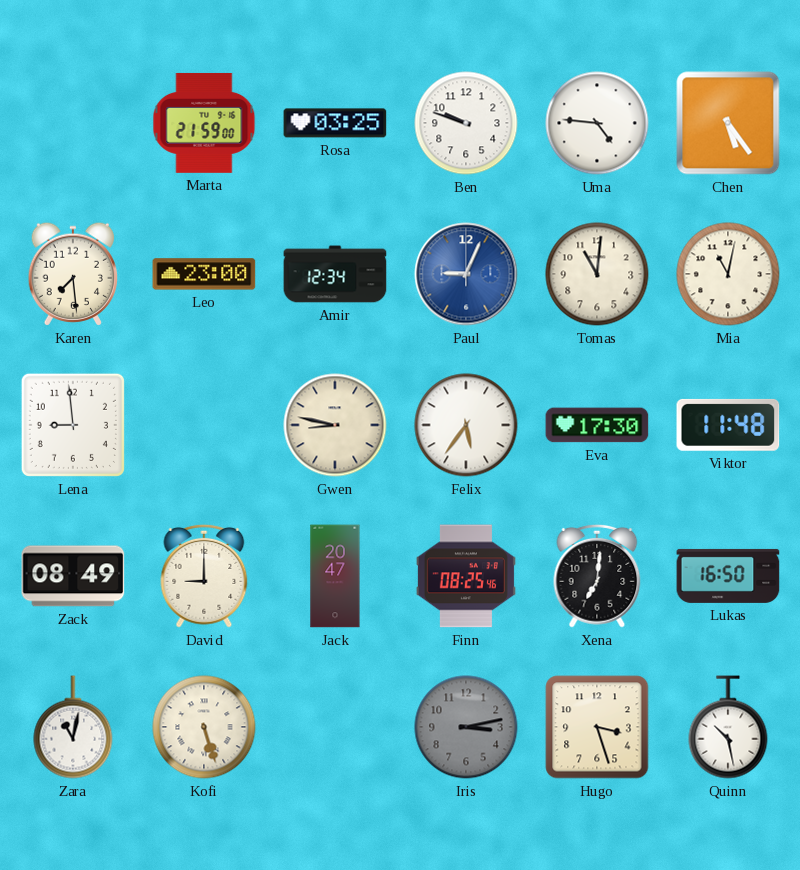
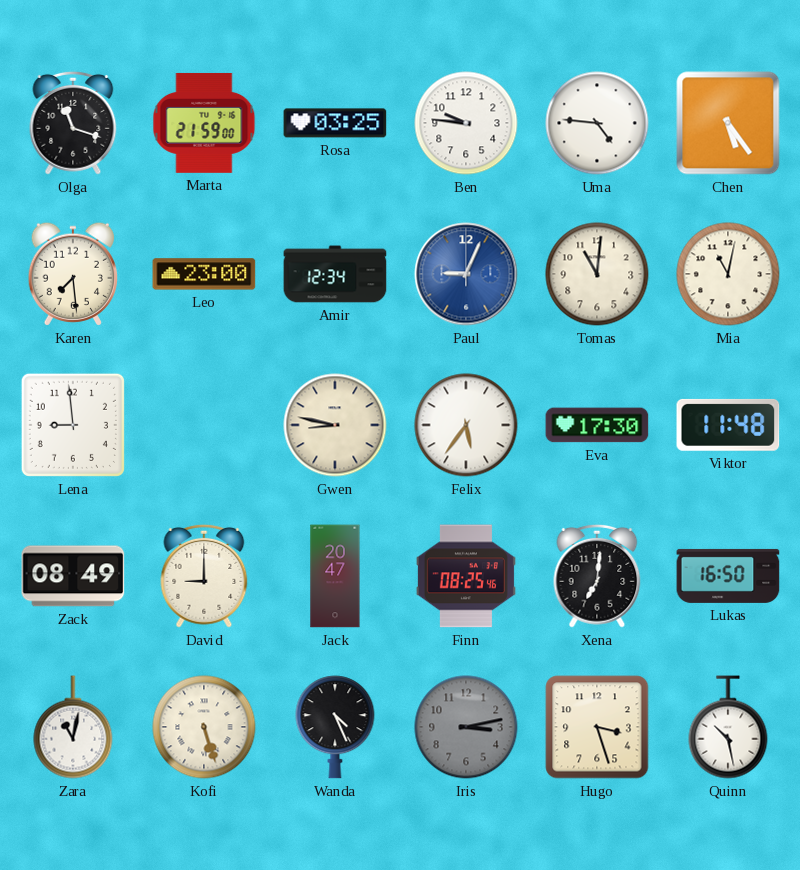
Olga: none -> 11:18 (73, 123)
Ben: 9:48 -> 9:46 (466, 123)
Wanda: none -> 4:26 (335, 727)
